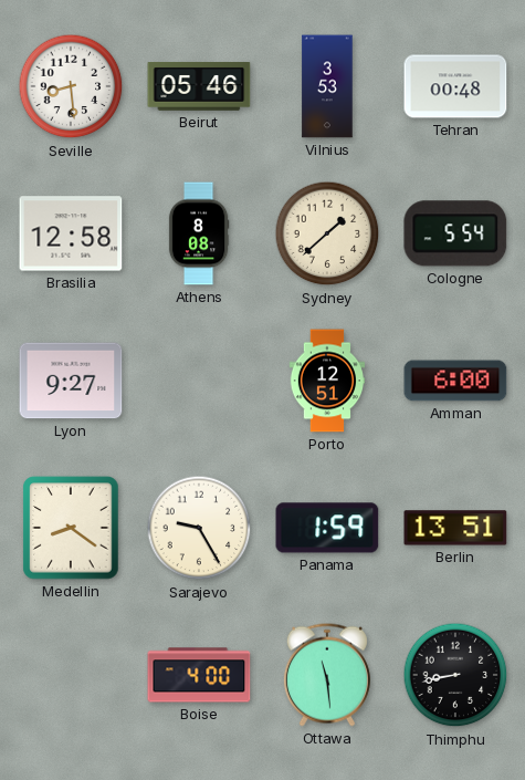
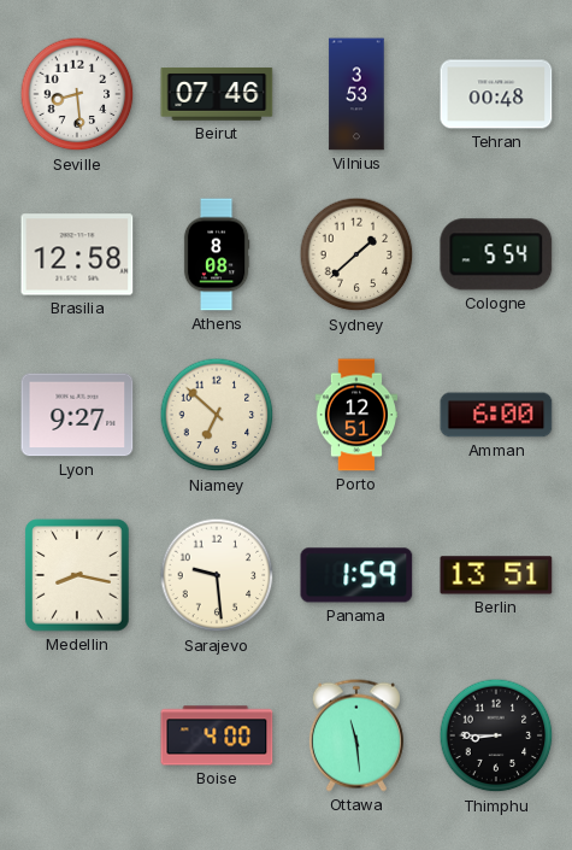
Beirut: 05:46 -> 07:46 (217, 95)
Niamey: none -> 6:52 (217, 415)
Medellin: 8:21 -> 8:17 (77, 575)
Sarajevo: 9:25 -> 9:29 (217, 575)
Thimphu: 8:43 -> 8:45 (496, 735)
